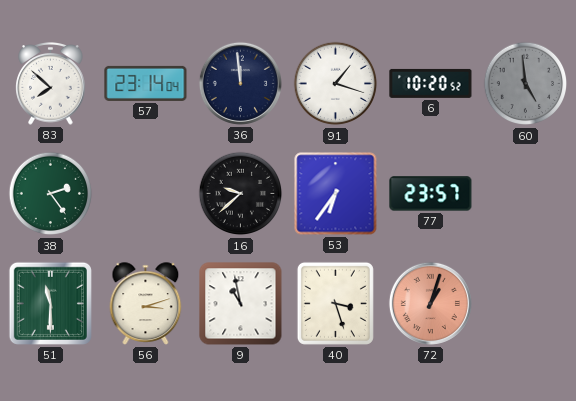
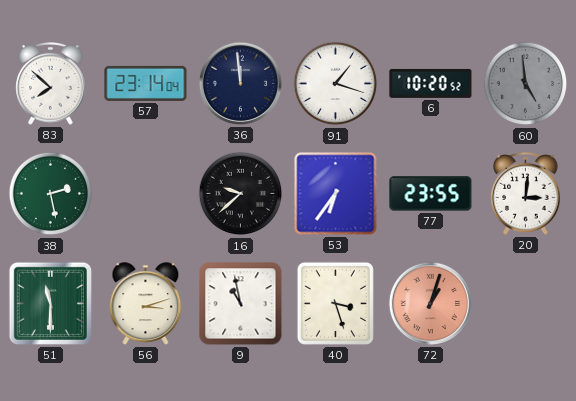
38: 2:24 -> 2:28 (51, 194)
77: 23:57 -> 23:55 (431, 194)
20: none -> 3:01 (526, 194)
